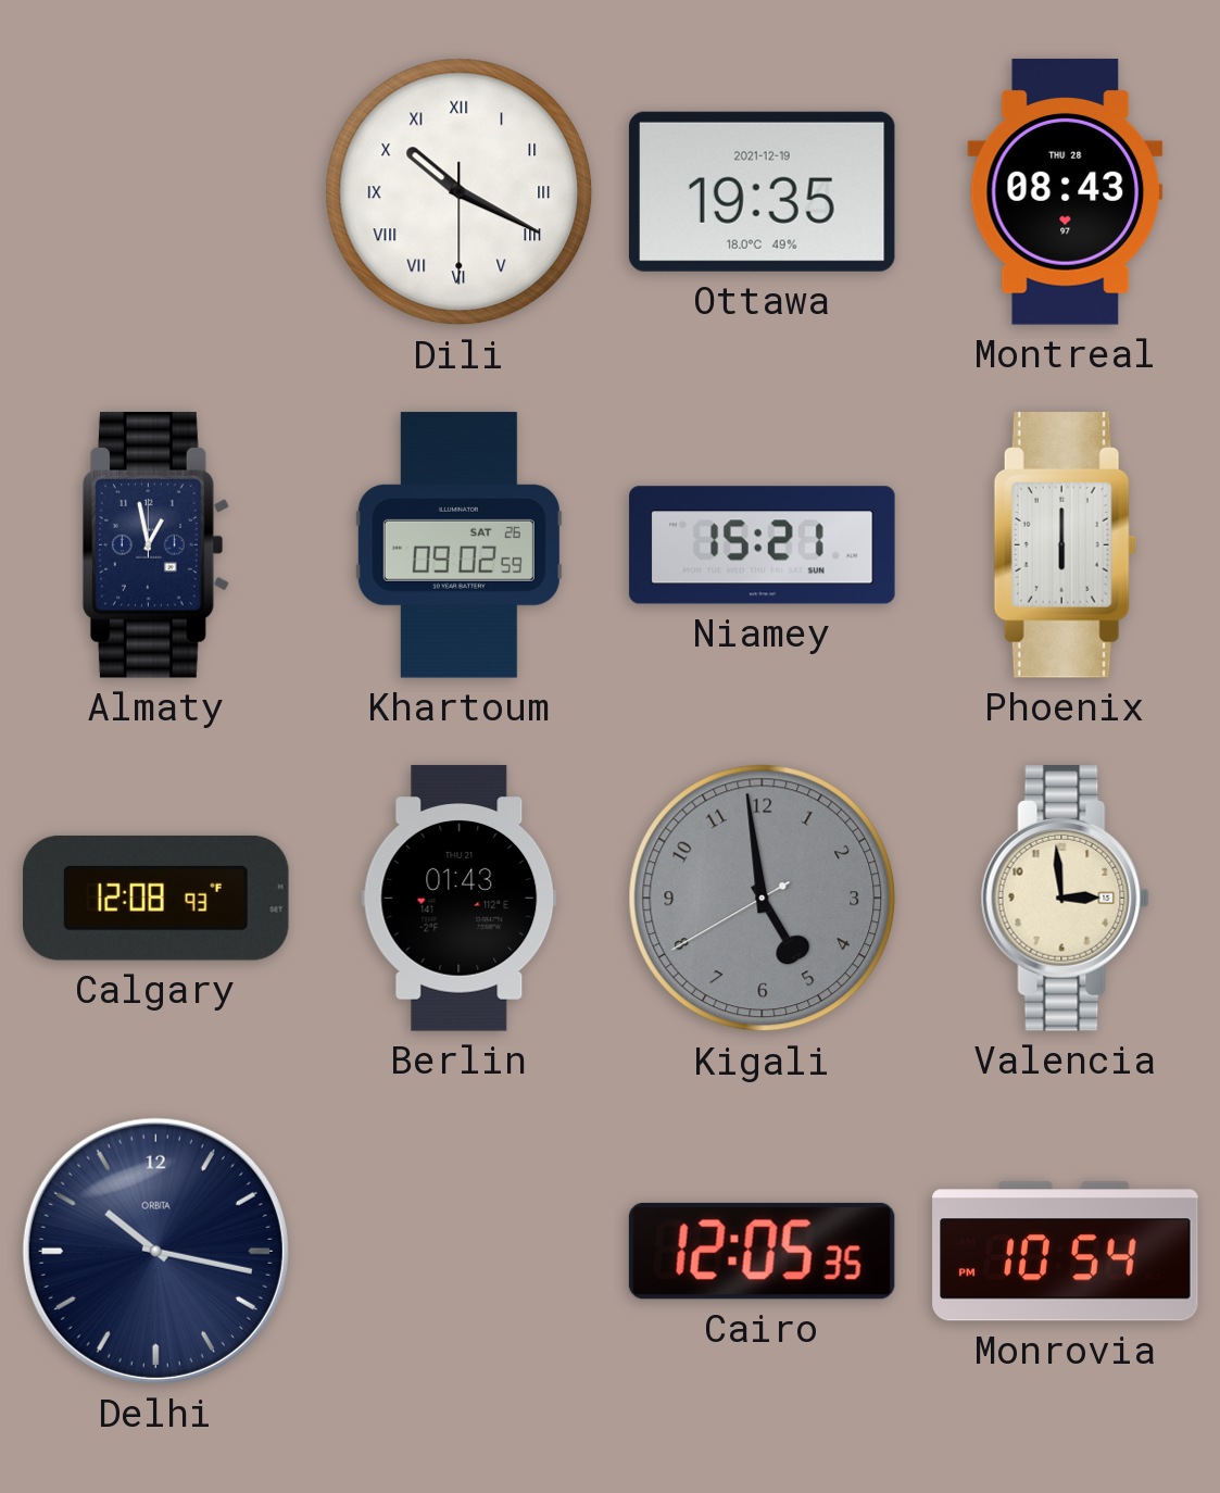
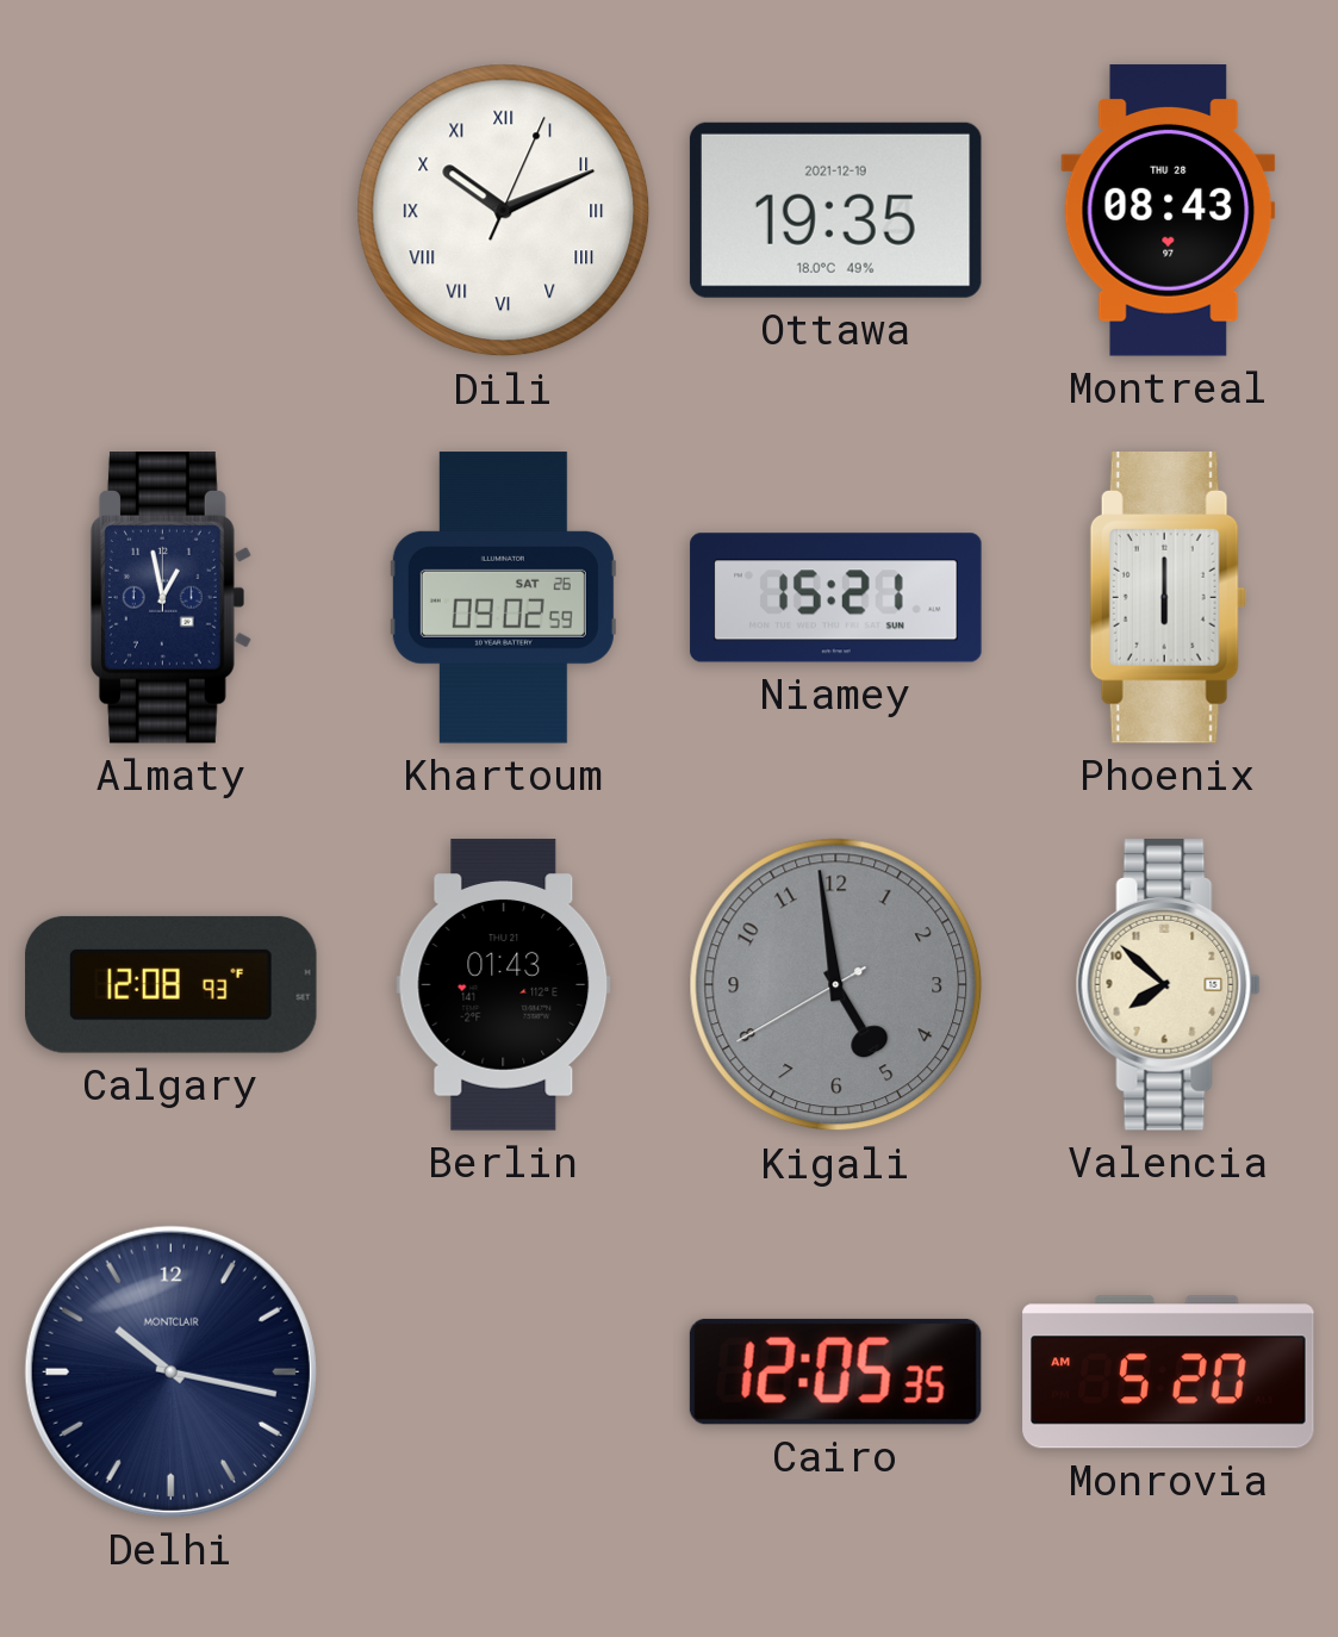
Dili: 10:19 -> 10:11 (504, 211)
Valencia: 2:59 -> 7:52 (1168, 985)
Delhi brand: ORBITA -> MONTCLAIR (170, 1371)
Monrovia: 10:54 -> 5:20 (1169, 1373)
